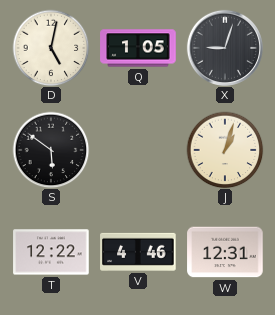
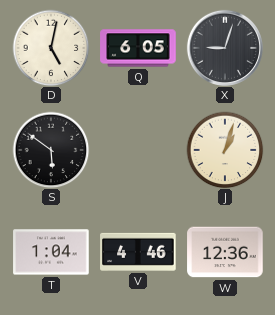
Q: 1:05 -> 6:05 (138, 48)
T: 12:22 -> 1:04 (51, 252)
W: 12:31 -> 12:36 (225, 252)
